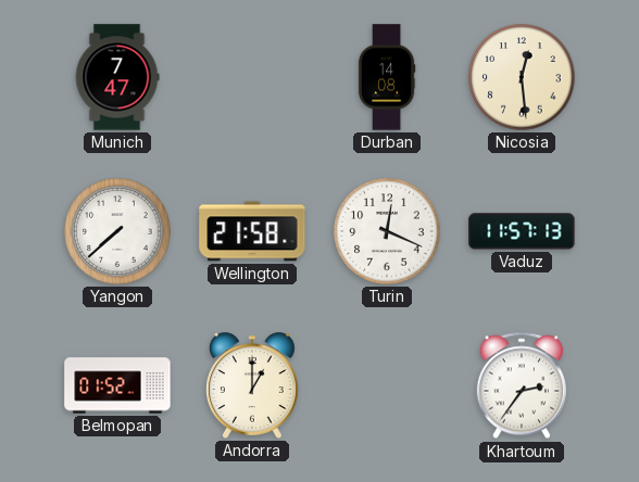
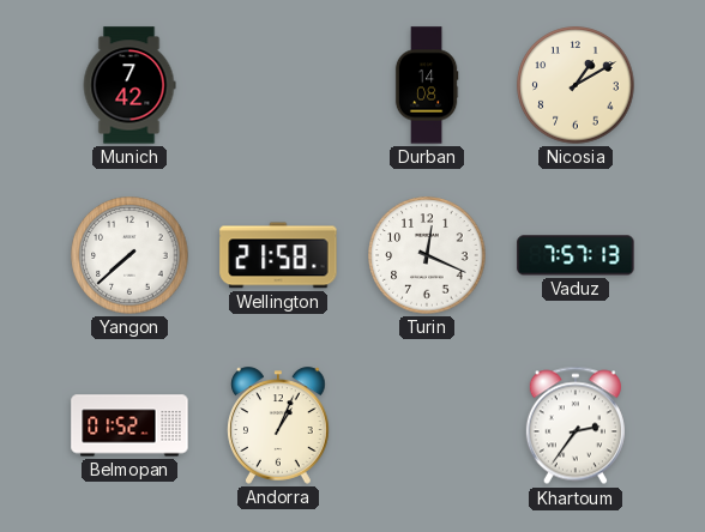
Munich: 7:47 -> 7:42 (129, 85)
Nicosia: 12:29 -> 1:10 (576, 85)
Vaduz: 11:57 -> 7:57 (576, 255)
Andorra: 1:00 -> 1:04 (279, 425)
